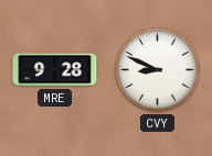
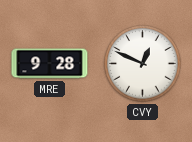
CVY: 8:49 -> 12:49 (143, 64)
